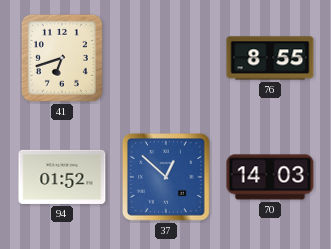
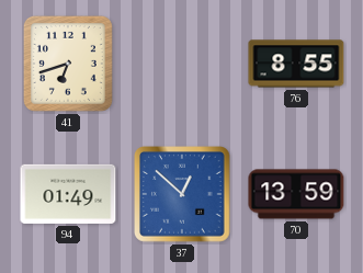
94: 01:52 -> 01:49 (68, 194)
70: 14:03 -> 13:59 (296, 194)
